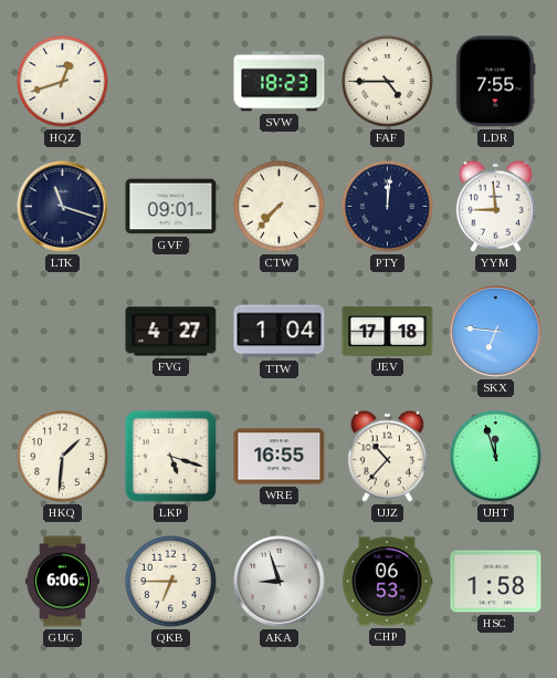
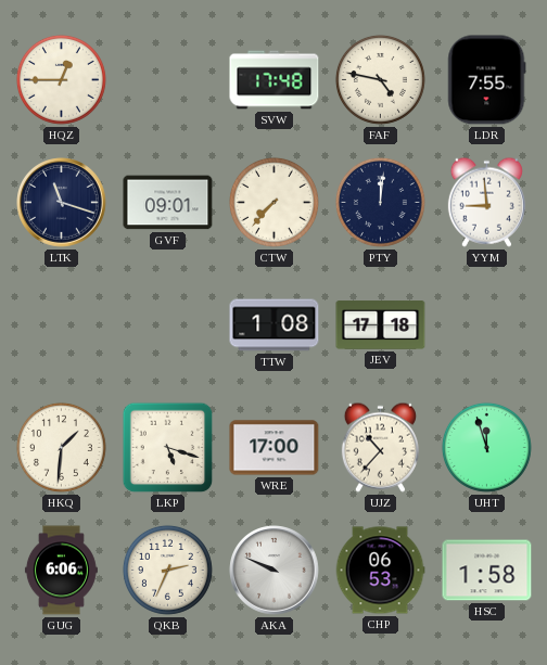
HQZ: 12:42 -> 12:45 (61, 79)
SVW: 18:23 -> 17:48 (275, 80)
FAF: 4:45 -> 4:47 (380, 79)
FVG: 4:27 -> none (171, 332)
TTW: 1:04 -> 1:08 (275, 325)
SKX: 6:46 -> none (496, 332)
WRE: 16:55 -> 17:00 (275, 448)
QKB: 6:45 -> 2:34 (167, 570)
AKA: 8:57 -> 9:49 (275, 571)
